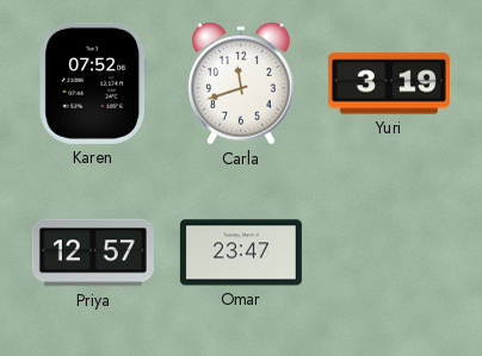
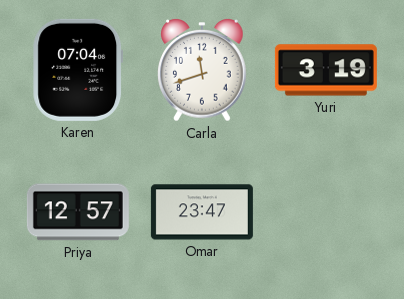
Karen: 07:52 -> 07:04 (78, 70)
